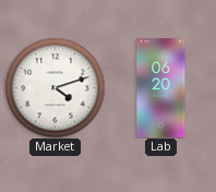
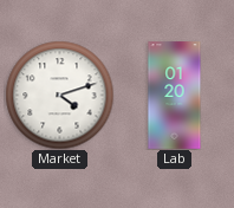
Lab: 06:20 -> 01:20 (175, 96)
